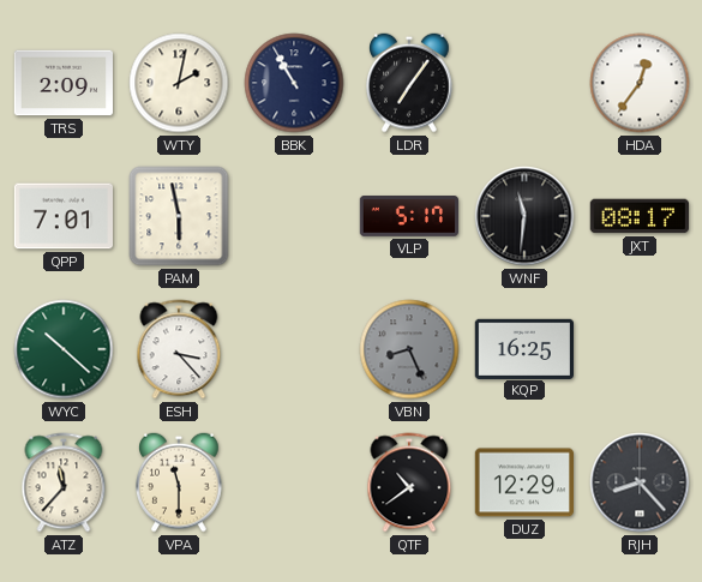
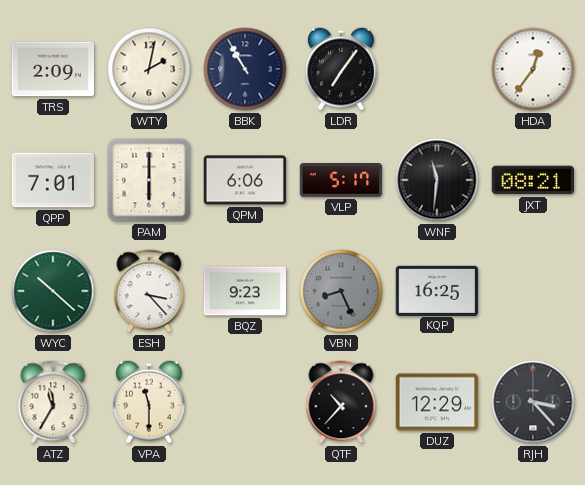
PAM: 5:58 -> 6:00 (149, 180)
QPM: none -> 6:06 (244, 180)
JXT: 08:17 -> 08:21 (532, 180)
BQZ: none -> 9:23 (244, 291)
ATZ: 11:37 -> 11:35 (53, 402)
QTF: 10:39 -> 10:37 (341, 402)
RJH: 8:23 -> 3:23 (533, 402)
